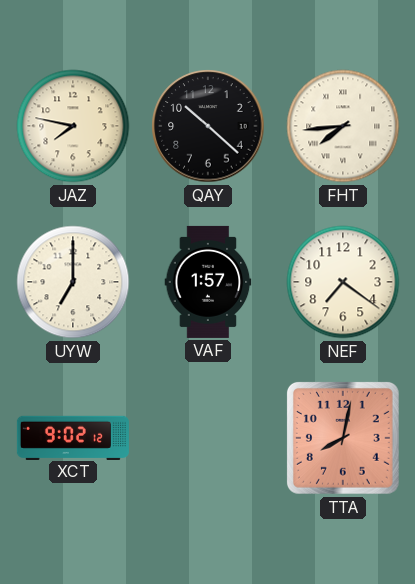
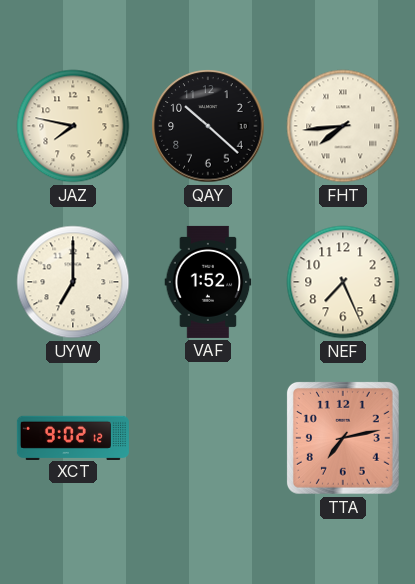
VAF: 1:57 -> 1:52 (208, 282)
NEF: 7:21 -> 7:26 (343, 282)
TTA: 8:02 -> 7:13 (343, 438)
